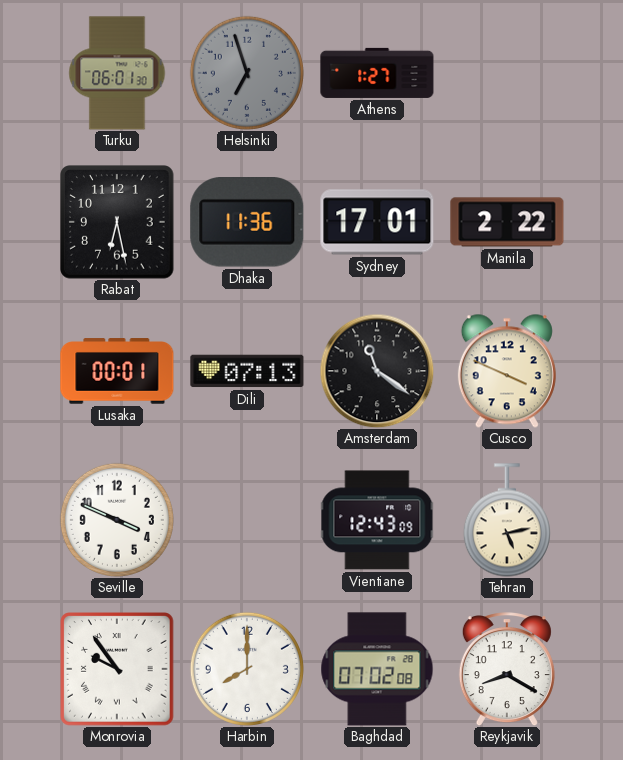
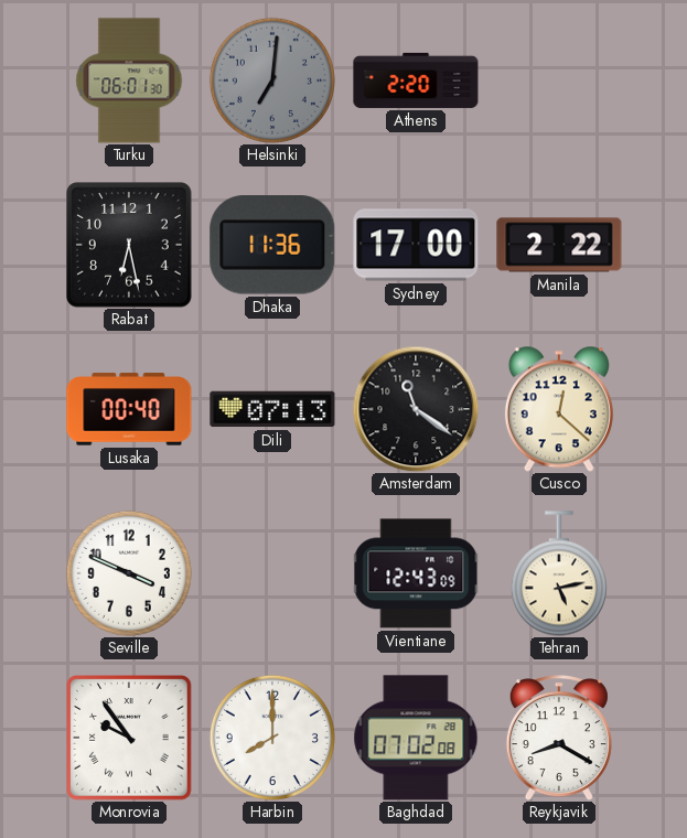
Helsinki: 6:57 -> 7:01 (272, 80)
Athens: 1:27 -> 2:20 (416, 80)
Sydney: 17:01 -> 17:00 (416, 245)
Lusaka: 00:01 -> 00:40 (129, 409)
Cusco: 3:49 -> 12:22 (559, 409)
